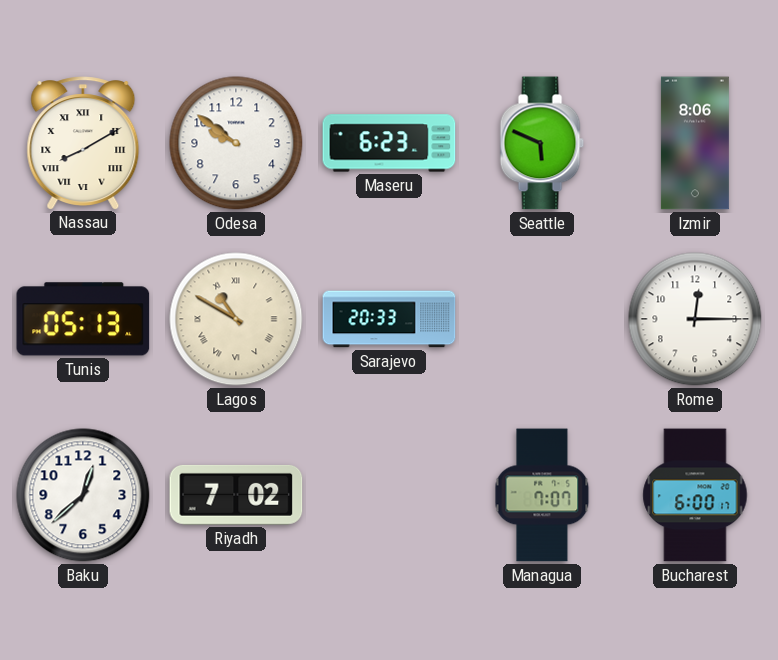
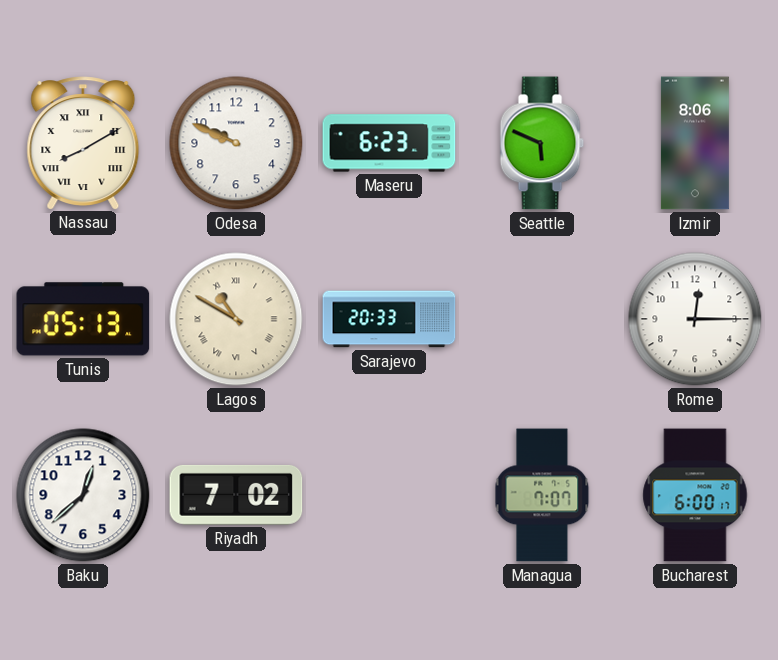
Odesa: 9:51 -> 9:49 (236, 143)
